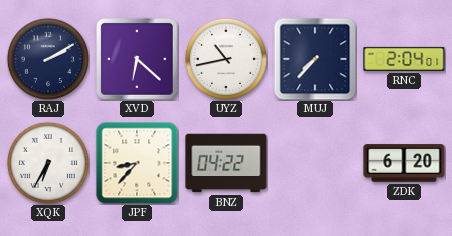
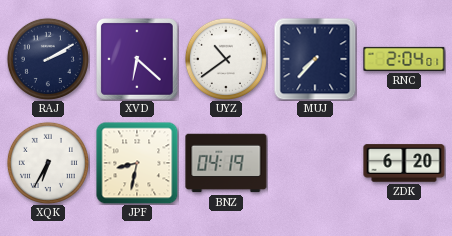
UYZ: 10:43 -> 10:39 (226, 59)
JPF: 8:37 -> 8:32 (137, 163)
BNZ: 04:22 -> 04:19 (226, 163)
